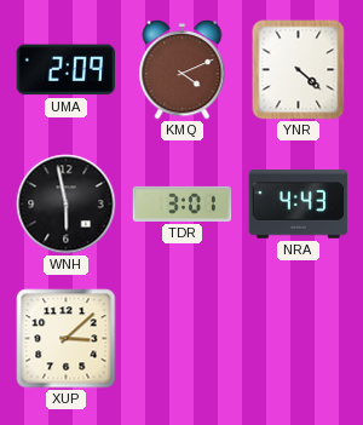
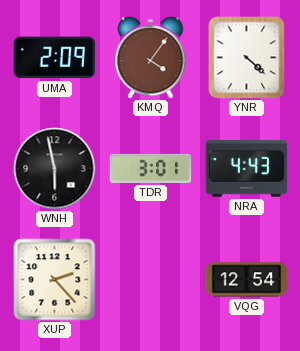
KMQ: 4:11 -> 4:06 (151, 58)
XUP: 3:08 -> 2:23 (55, 280)
VQG: none -> 12:54 (247, 280)
